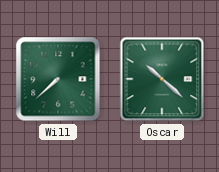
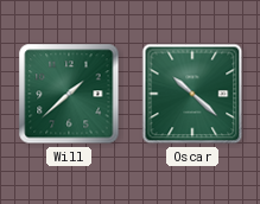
Will: 7:38 -> 1:38 (69, 94)
